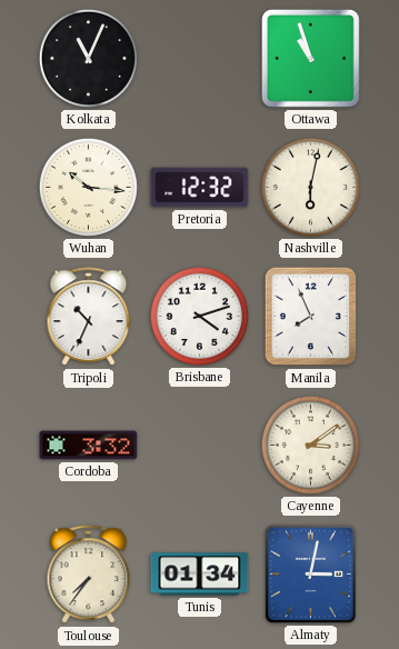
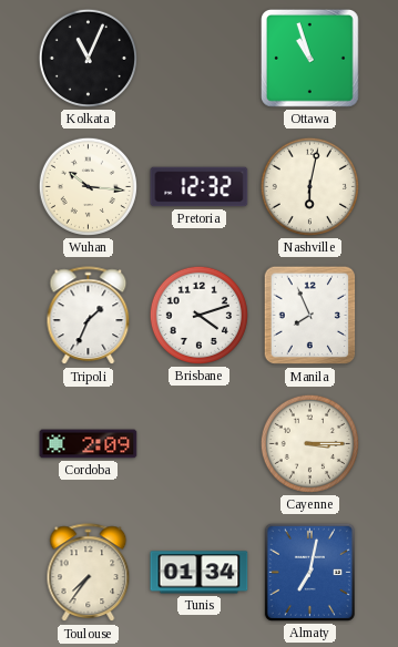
Tripoli: 10:34 -> 1:34 (89, 316)
Cordoba: 3:32 -> 2:09 (89, 444)
Cayenne: 3:09 -> 3:15 (309, 443)
Almaty: 3:02 -> 7:02 (309, 572)
